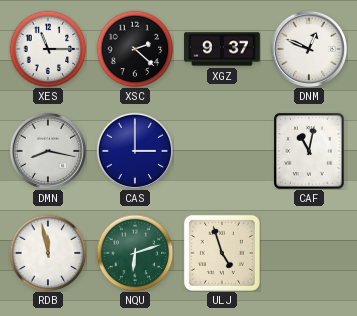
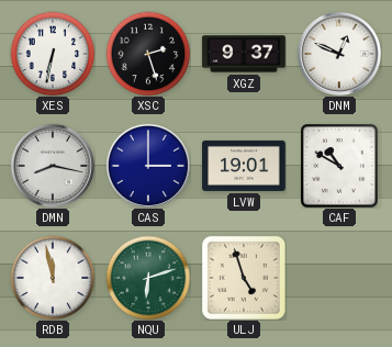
XES: 11:15 -> 6:32 (53, 54)
XSC: 2:22 -> 2:27 (148, 54)
LVW: none -> 19:01 (244, 166)
CAF: 11:02 -> 10:50 (339, 166)
